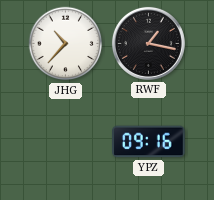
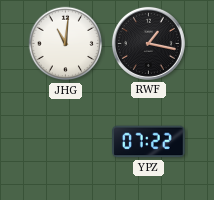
JHG: 10:37 -> 11:01 (66, 44)
YPZ: 09:16 -> 07:22 (149, 142)
